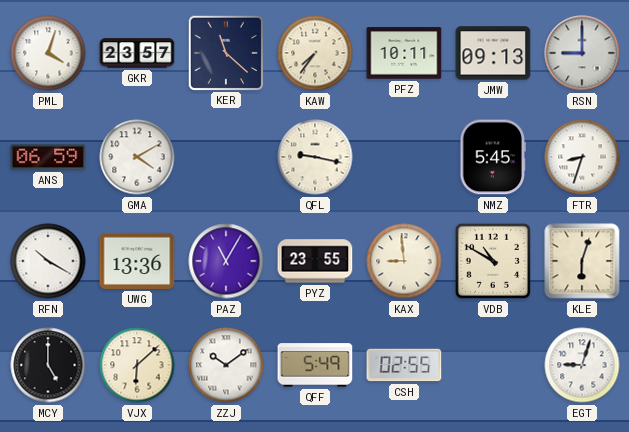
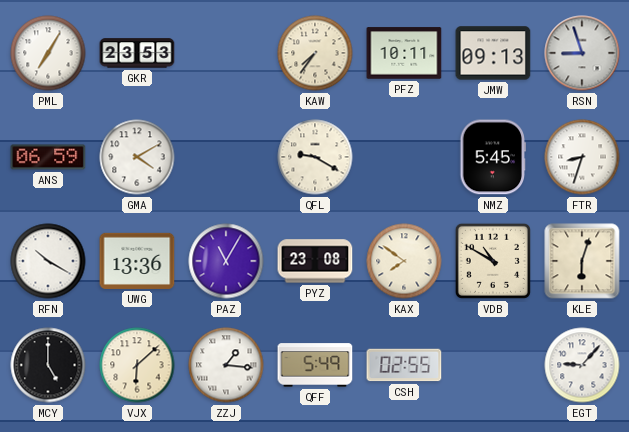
PML: 4:03 -> 7:05 (48, 53)
GKR: 23:57 -> 23:53 (137, 53)
KER: 11:22 -> none (225, 52)
RSN: 9:00 -> 8:57 (582, 53)
QFL: 9:17 -> 9:20 (315, 157)
PYZ: 23:55 -> 23:08 (315, 261)
KAX: 8:59 -> 7:51 (404, 261)
ZZJ: 10:09 -> 1:16 (226, 365)
EGT: 9:03 -> 9:07 (582, 365)
